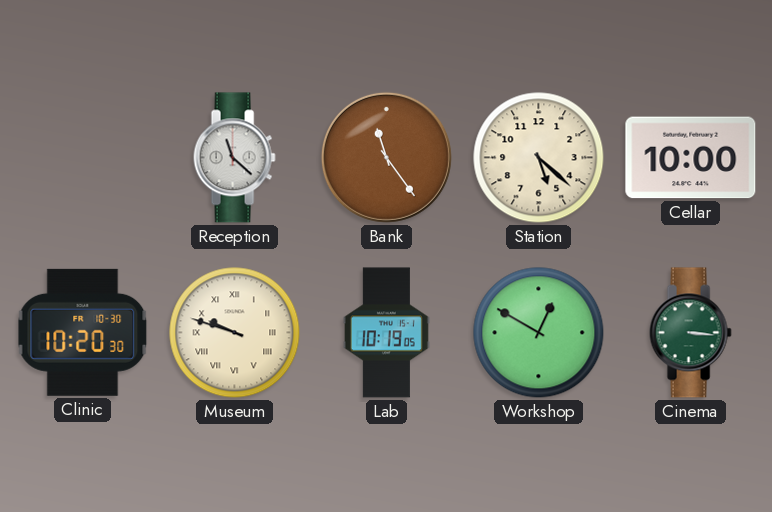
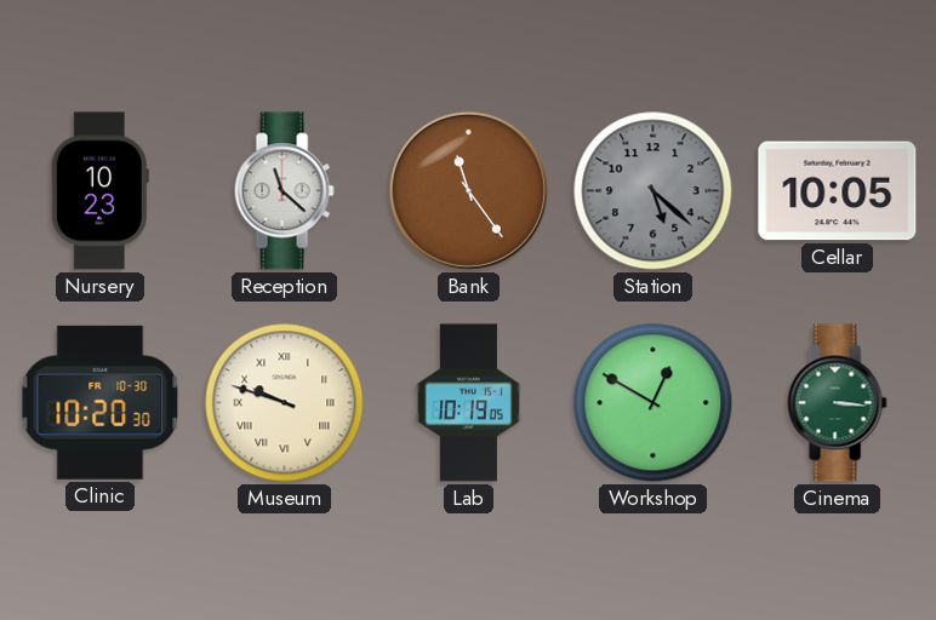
Nursery: none -> 10:23 (99, 191)
Station dial: cream -> grey (654, 191)
Cellar: 10:00 -> 10:05 (838, 191)
